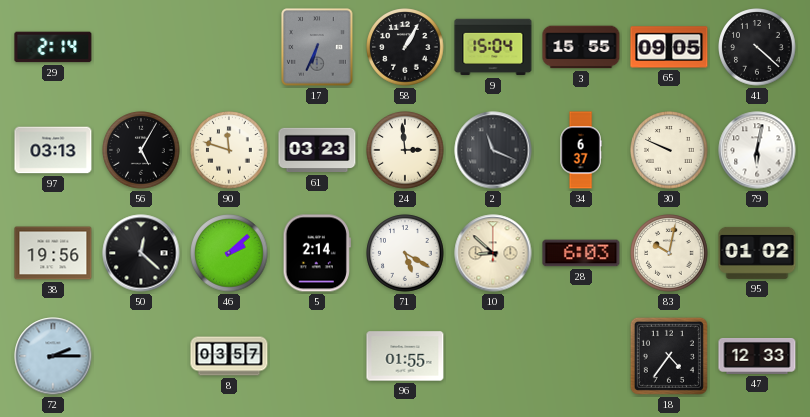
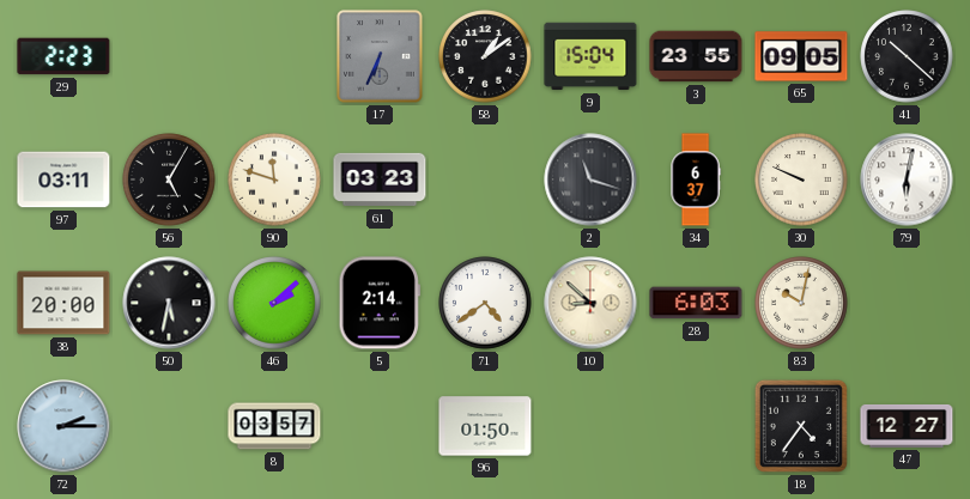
29: 2:14 -> 2:23 (63, 56)
58: 1:05 -> 1:09 (485, 56)
3: 15:55 -> 23:55 (696, 56)
41: 4:22 -> 10:22 (907, 56)
97: 03:13 -> 03:11 (63, 179)
24: 2:59 -> none (405, 150)
2: 11:19 -> 11:18 (590, 179)
38: 19:56 -> 20:00 (63, 303)
50: 12:22 -> 5:32 (169, 303)
71: 5:20 -> 4:39 (485, 303)
95: 01:02 -> none (757, 253)
96: 01:55 -> 01:50 (485, 426)
47: 12:33 -> 12:27 (907, 426)
